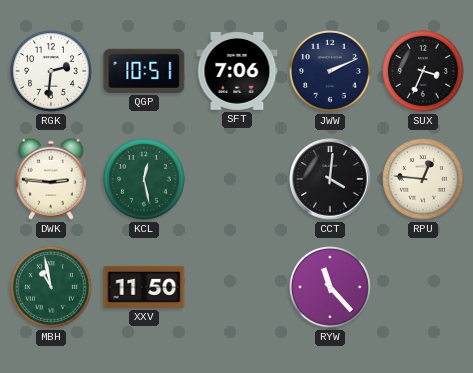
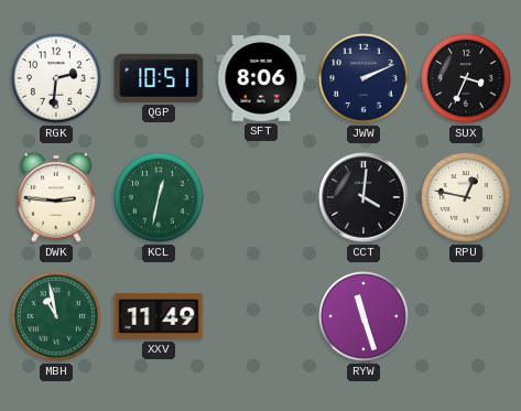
SFT: 7:06 -> 8:06 (261, 79)
KCL: 12:28 -> 12:32 (160, 198)
RPU: 12:46 -> 12:47 (467, 198)
XXV: 11:50 -> 11:49 (159, 316)
RYW: 11:23 -> 11:27 (365, 317)
